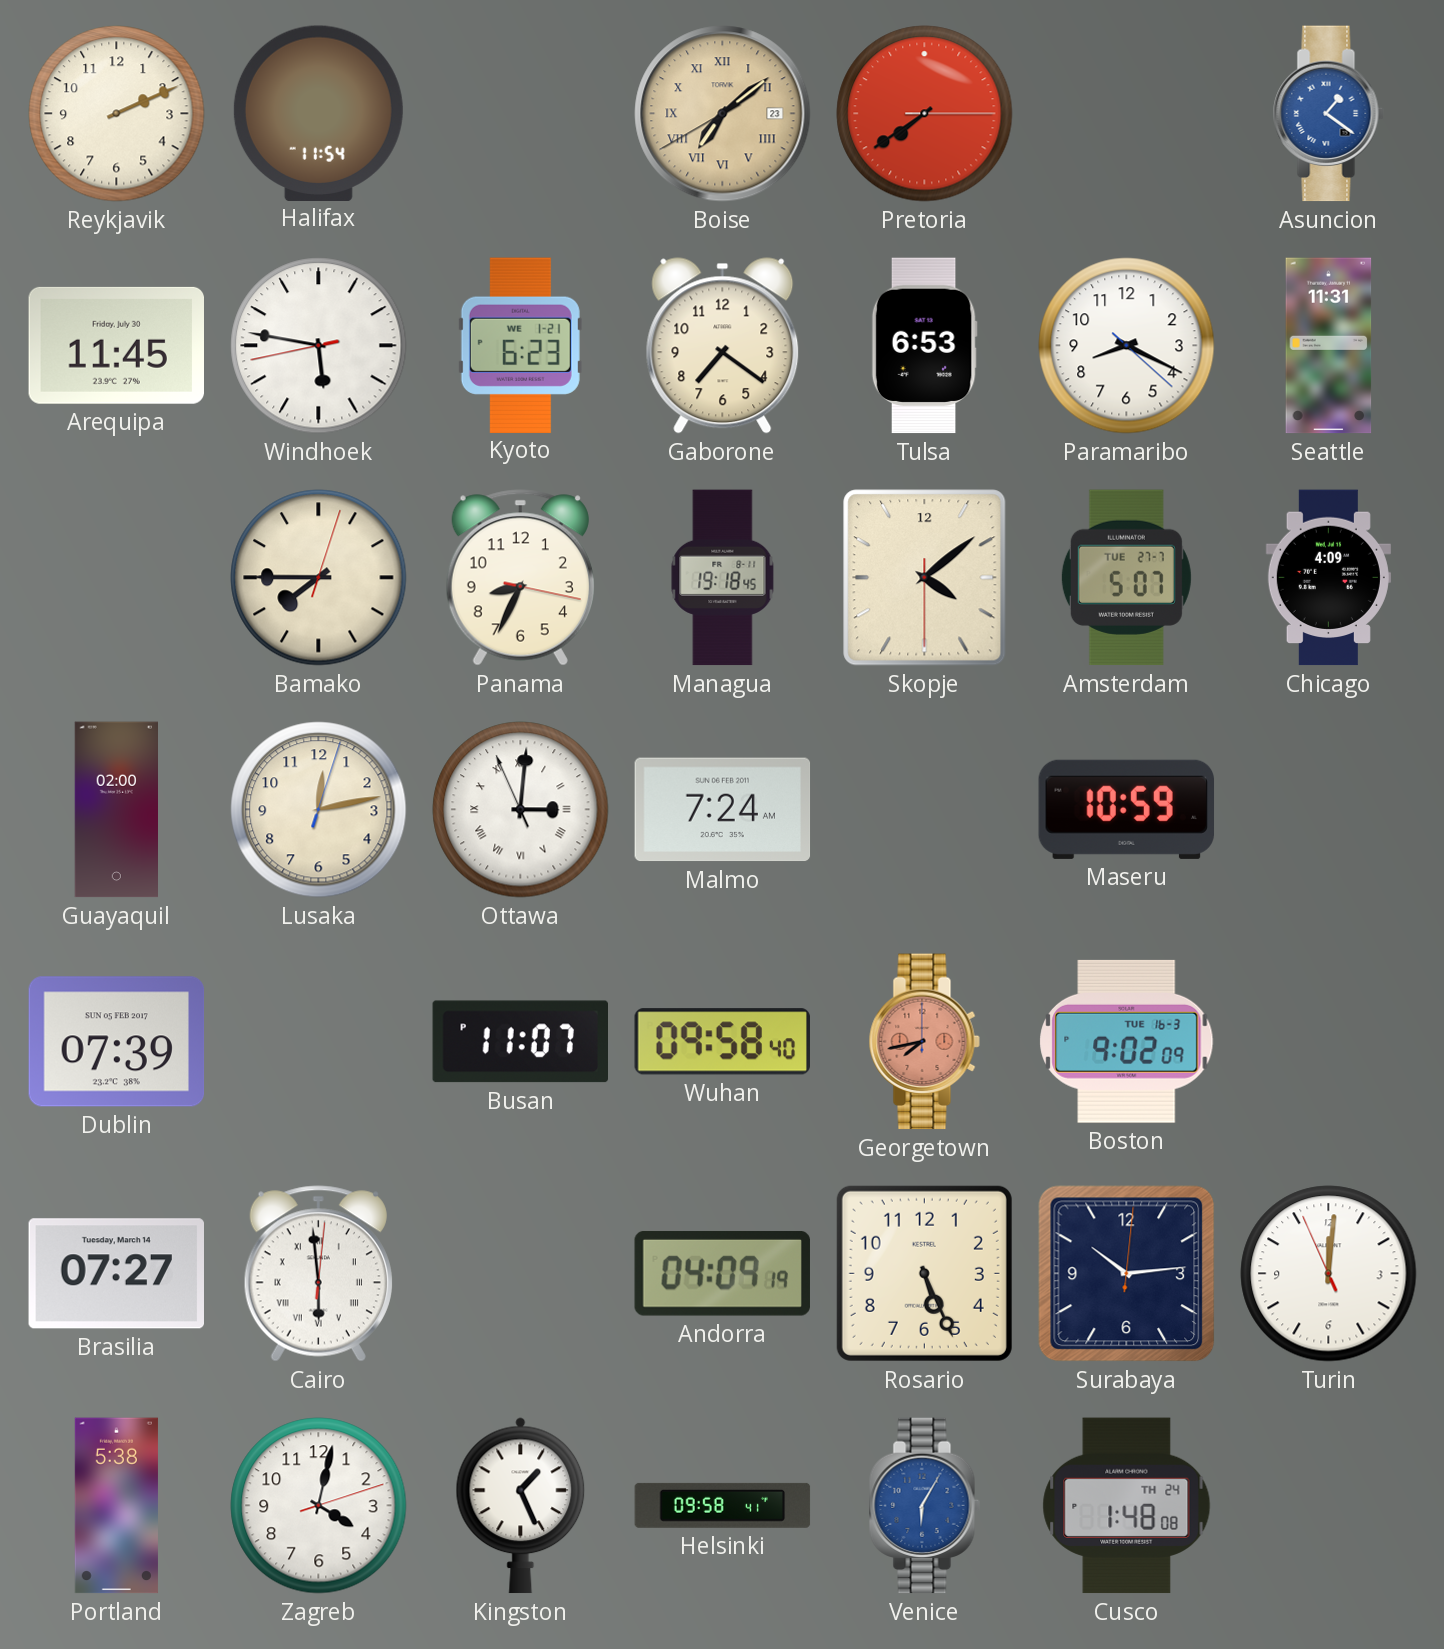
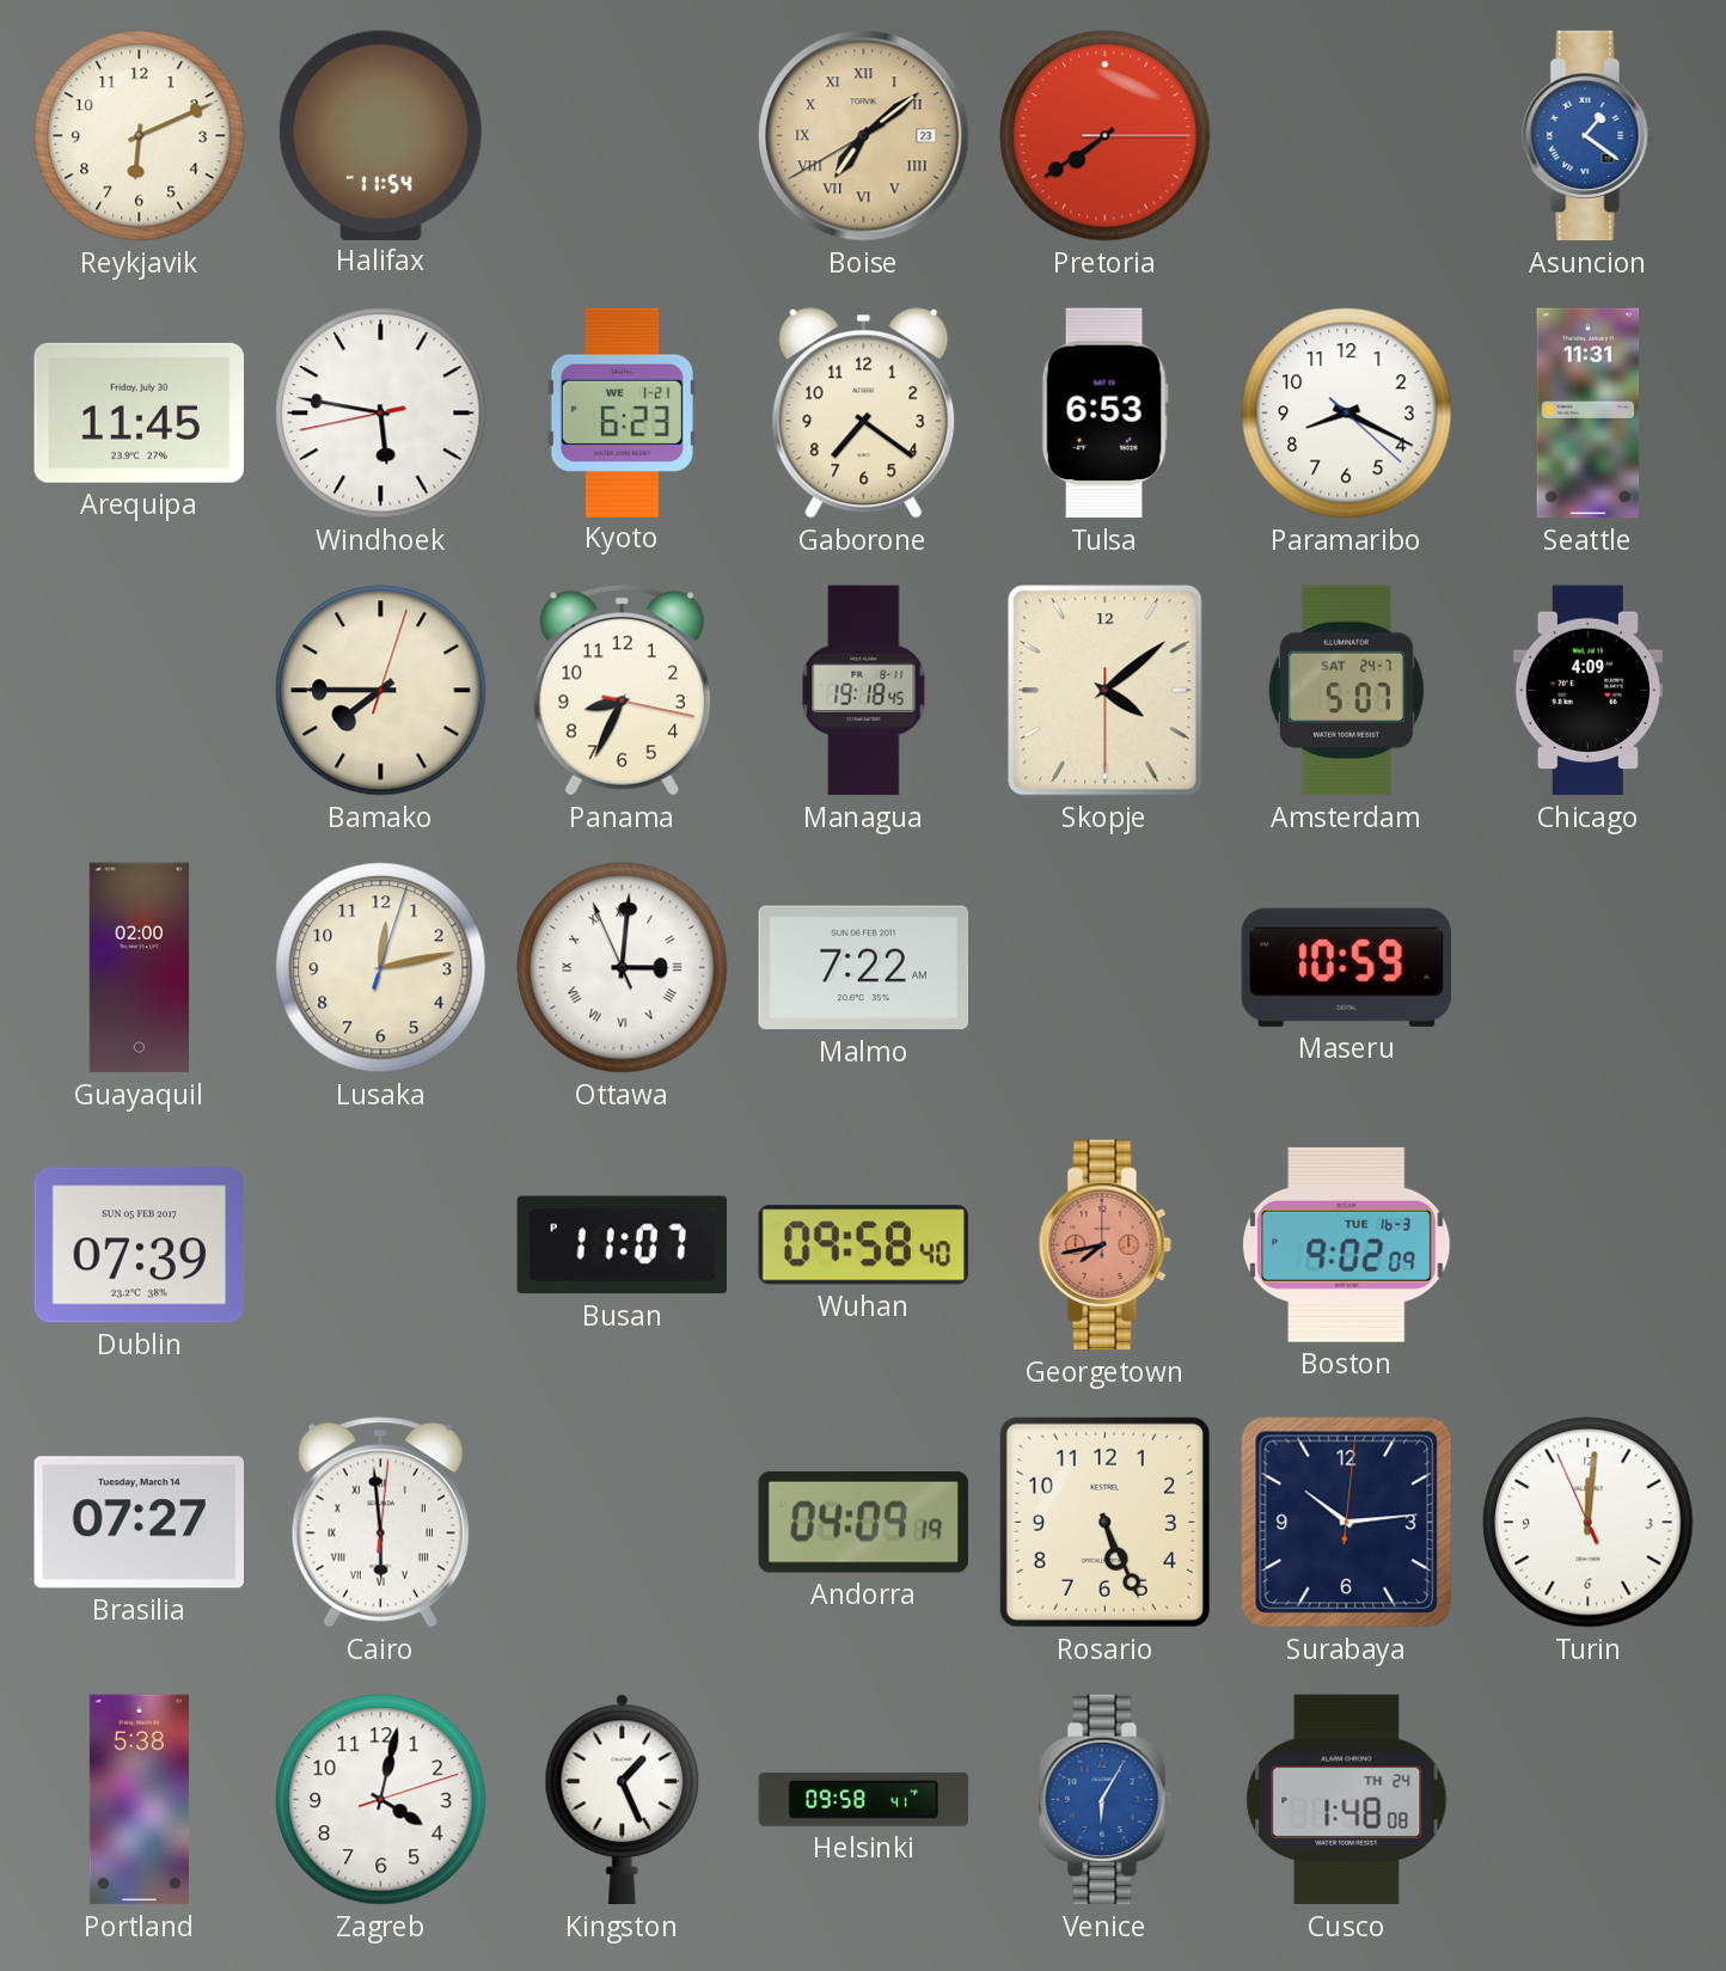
Reykjavik: 2:11 -> 6:11 (140, 136)
Amsterdam date: TUE 27-7 -> SAT 24-7 (1346, 691)
Malmo: 7:24 -> 7:22 (864, 968)
